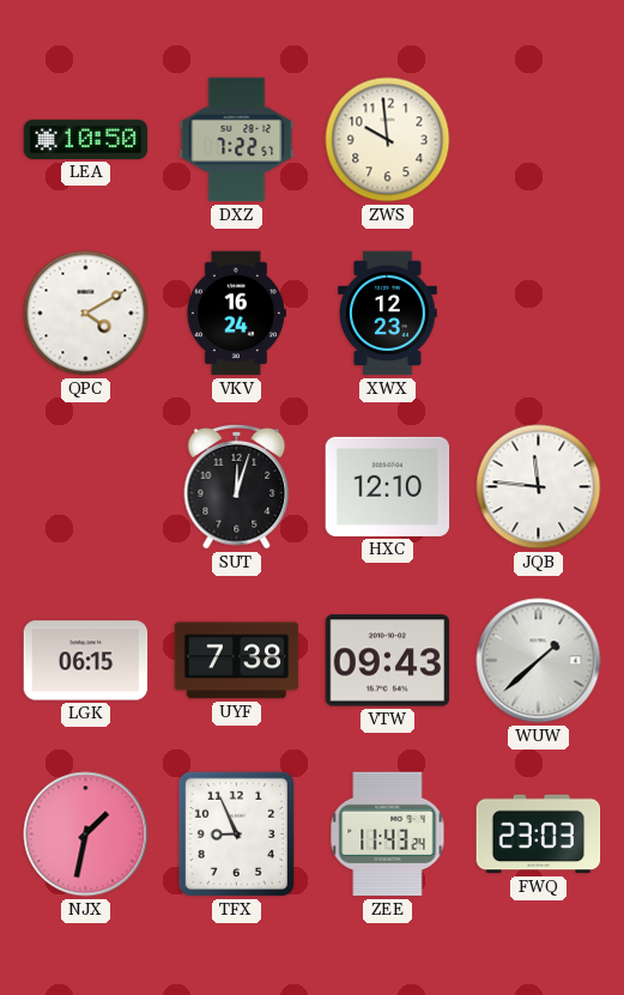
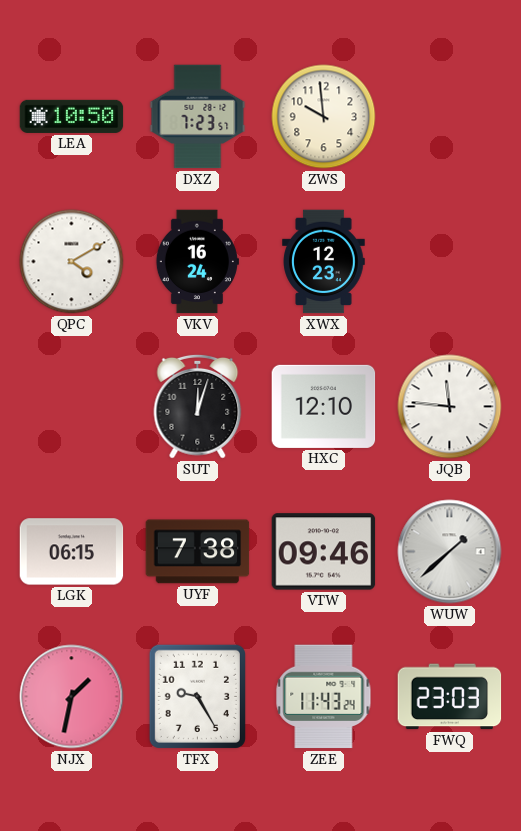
DXZ: 7:22 -> 7:23 (198, 117)
VTW: 09:43 -> 09:46 (324, 552)
TFX: 8:56 -> 9:25 (197, 696)
